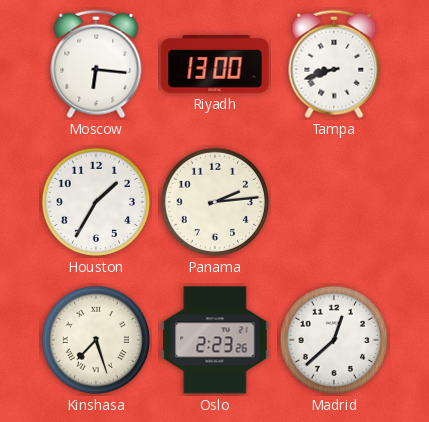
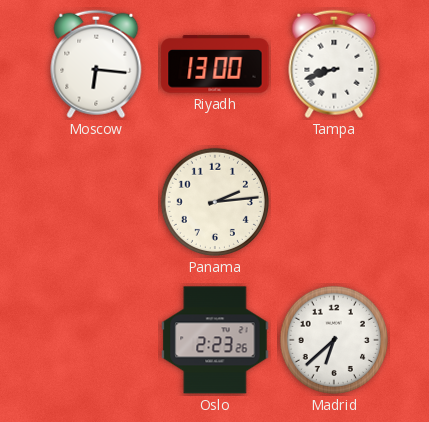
Houston: 1:35 -> none (96, 202)
Kinshasa: 7:27 -> none (96, 340)
Madrid: 12:38 -> 6:38 (334, 340)
